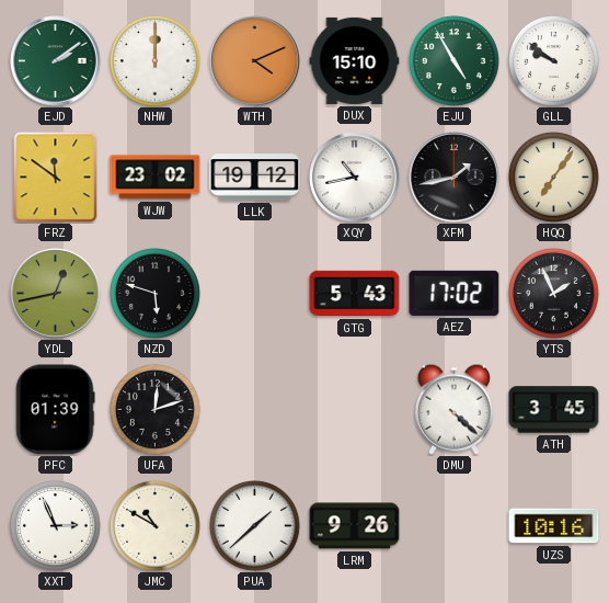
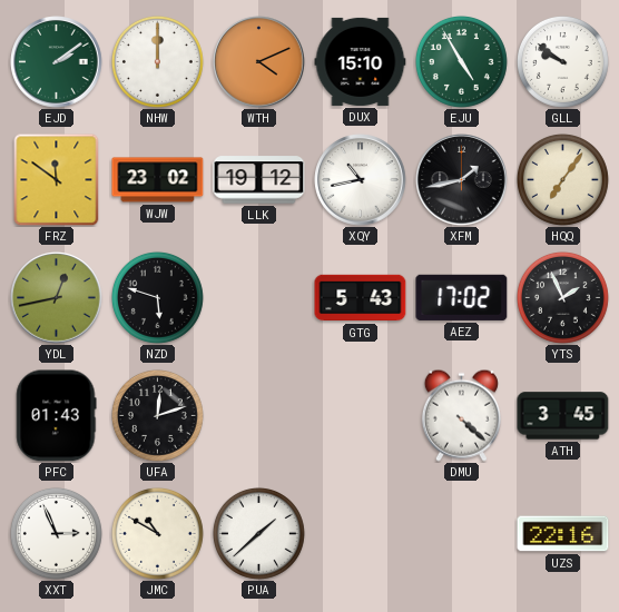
PFC: 01:39 -> 01:43 (57, 416)
LRM: 9:26 -> none (355, 526)
UZS: 10:16 -> 22:16 (563, 534)
